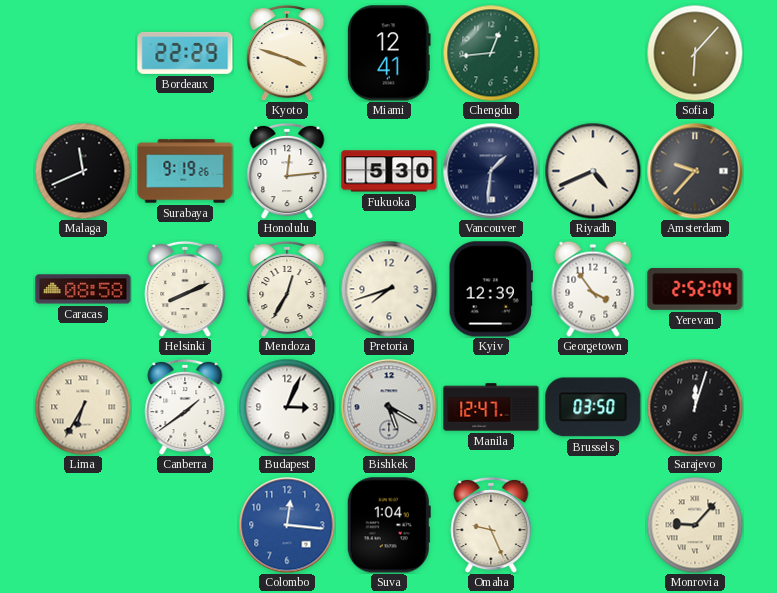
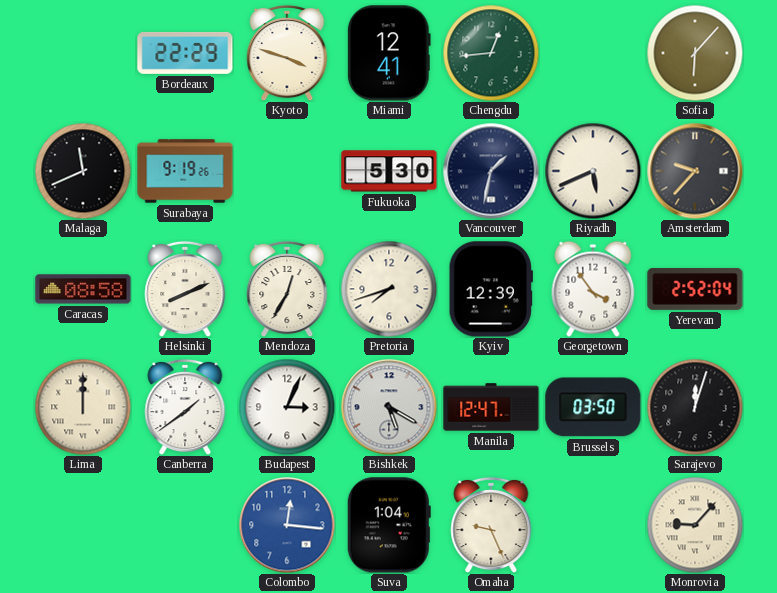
Honolulu: 12:14 -> none (287, 171)
Vancouver: 1:31 -> 1:32 (491, 171)
Riyadh: 4:41 -> 5:41 (593, 171)
Lima: 6:35 -> 12:00 (83, 407)
